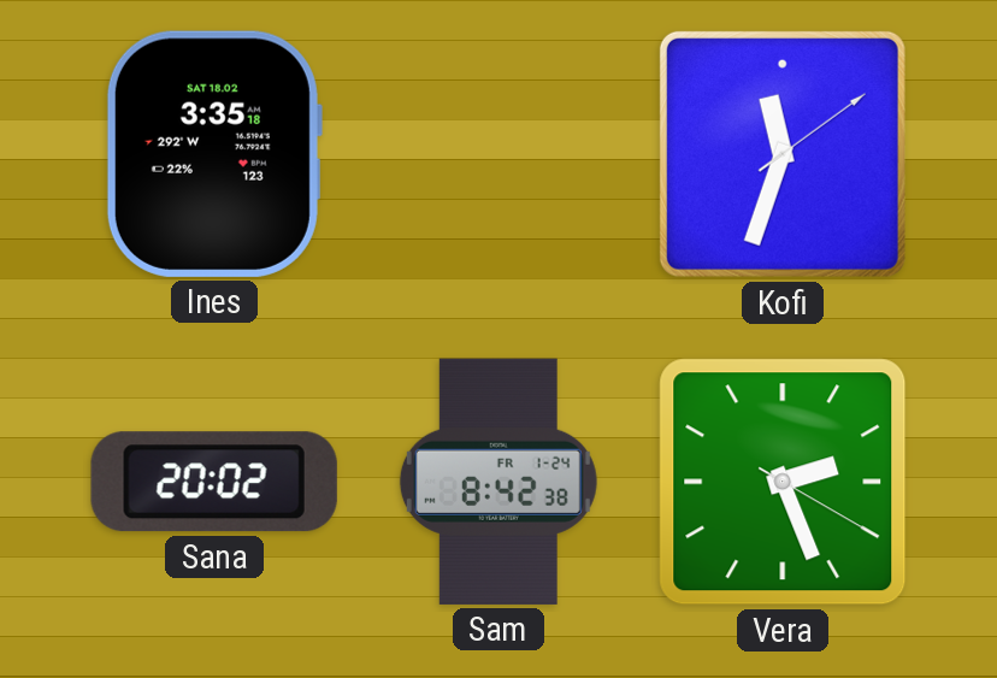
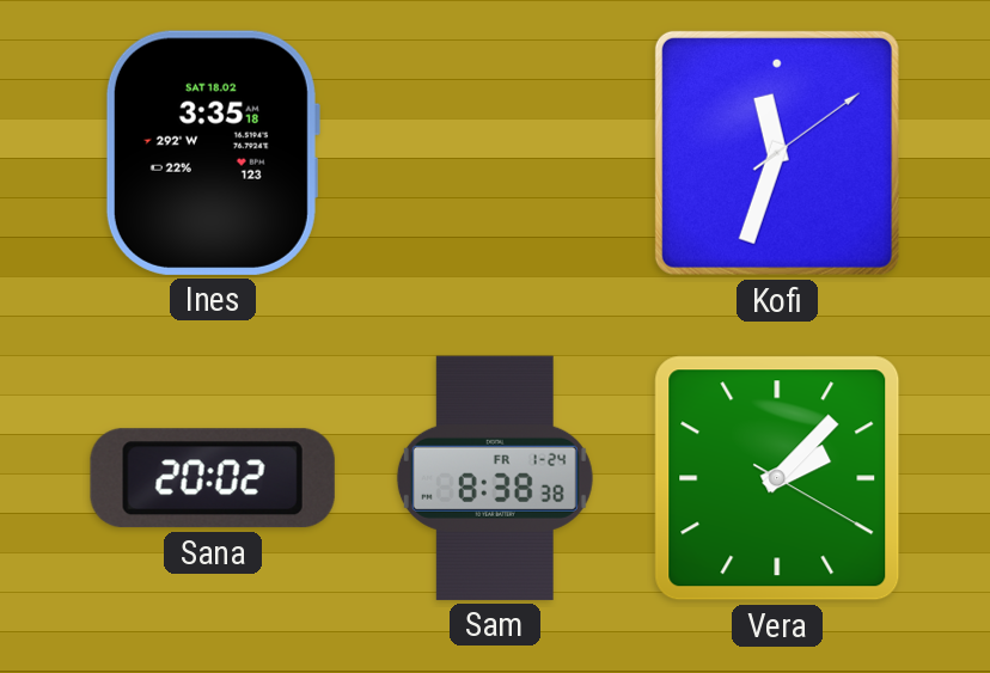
Sam: 8:42 -> 8:38 (495, 478)
Vera: 2:26 -> 2:07 (777, 478)
